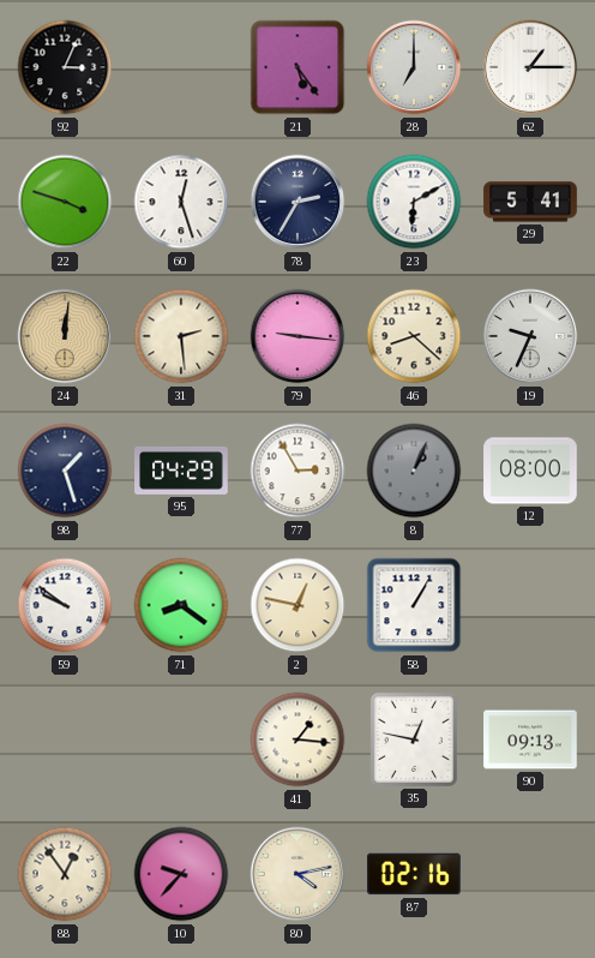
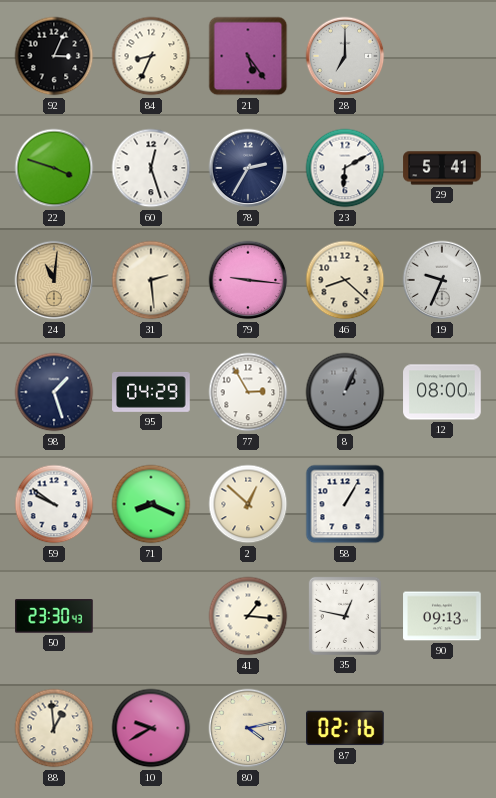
84: none -> 8:34 (151, 56)
62: 1:15 -> none (530, 67)
24: 12:01 -> 11:01 (54, 280)
71: 8:21 -> 8:19 (151, 504)
2: 12:47 -> 12:52 (248, 504)
50: none -> 23:30 (55, 616)
88: 12:54 -> 12:59 (54, 728)
10: 9:37 -> 9:40 (151, 728)
